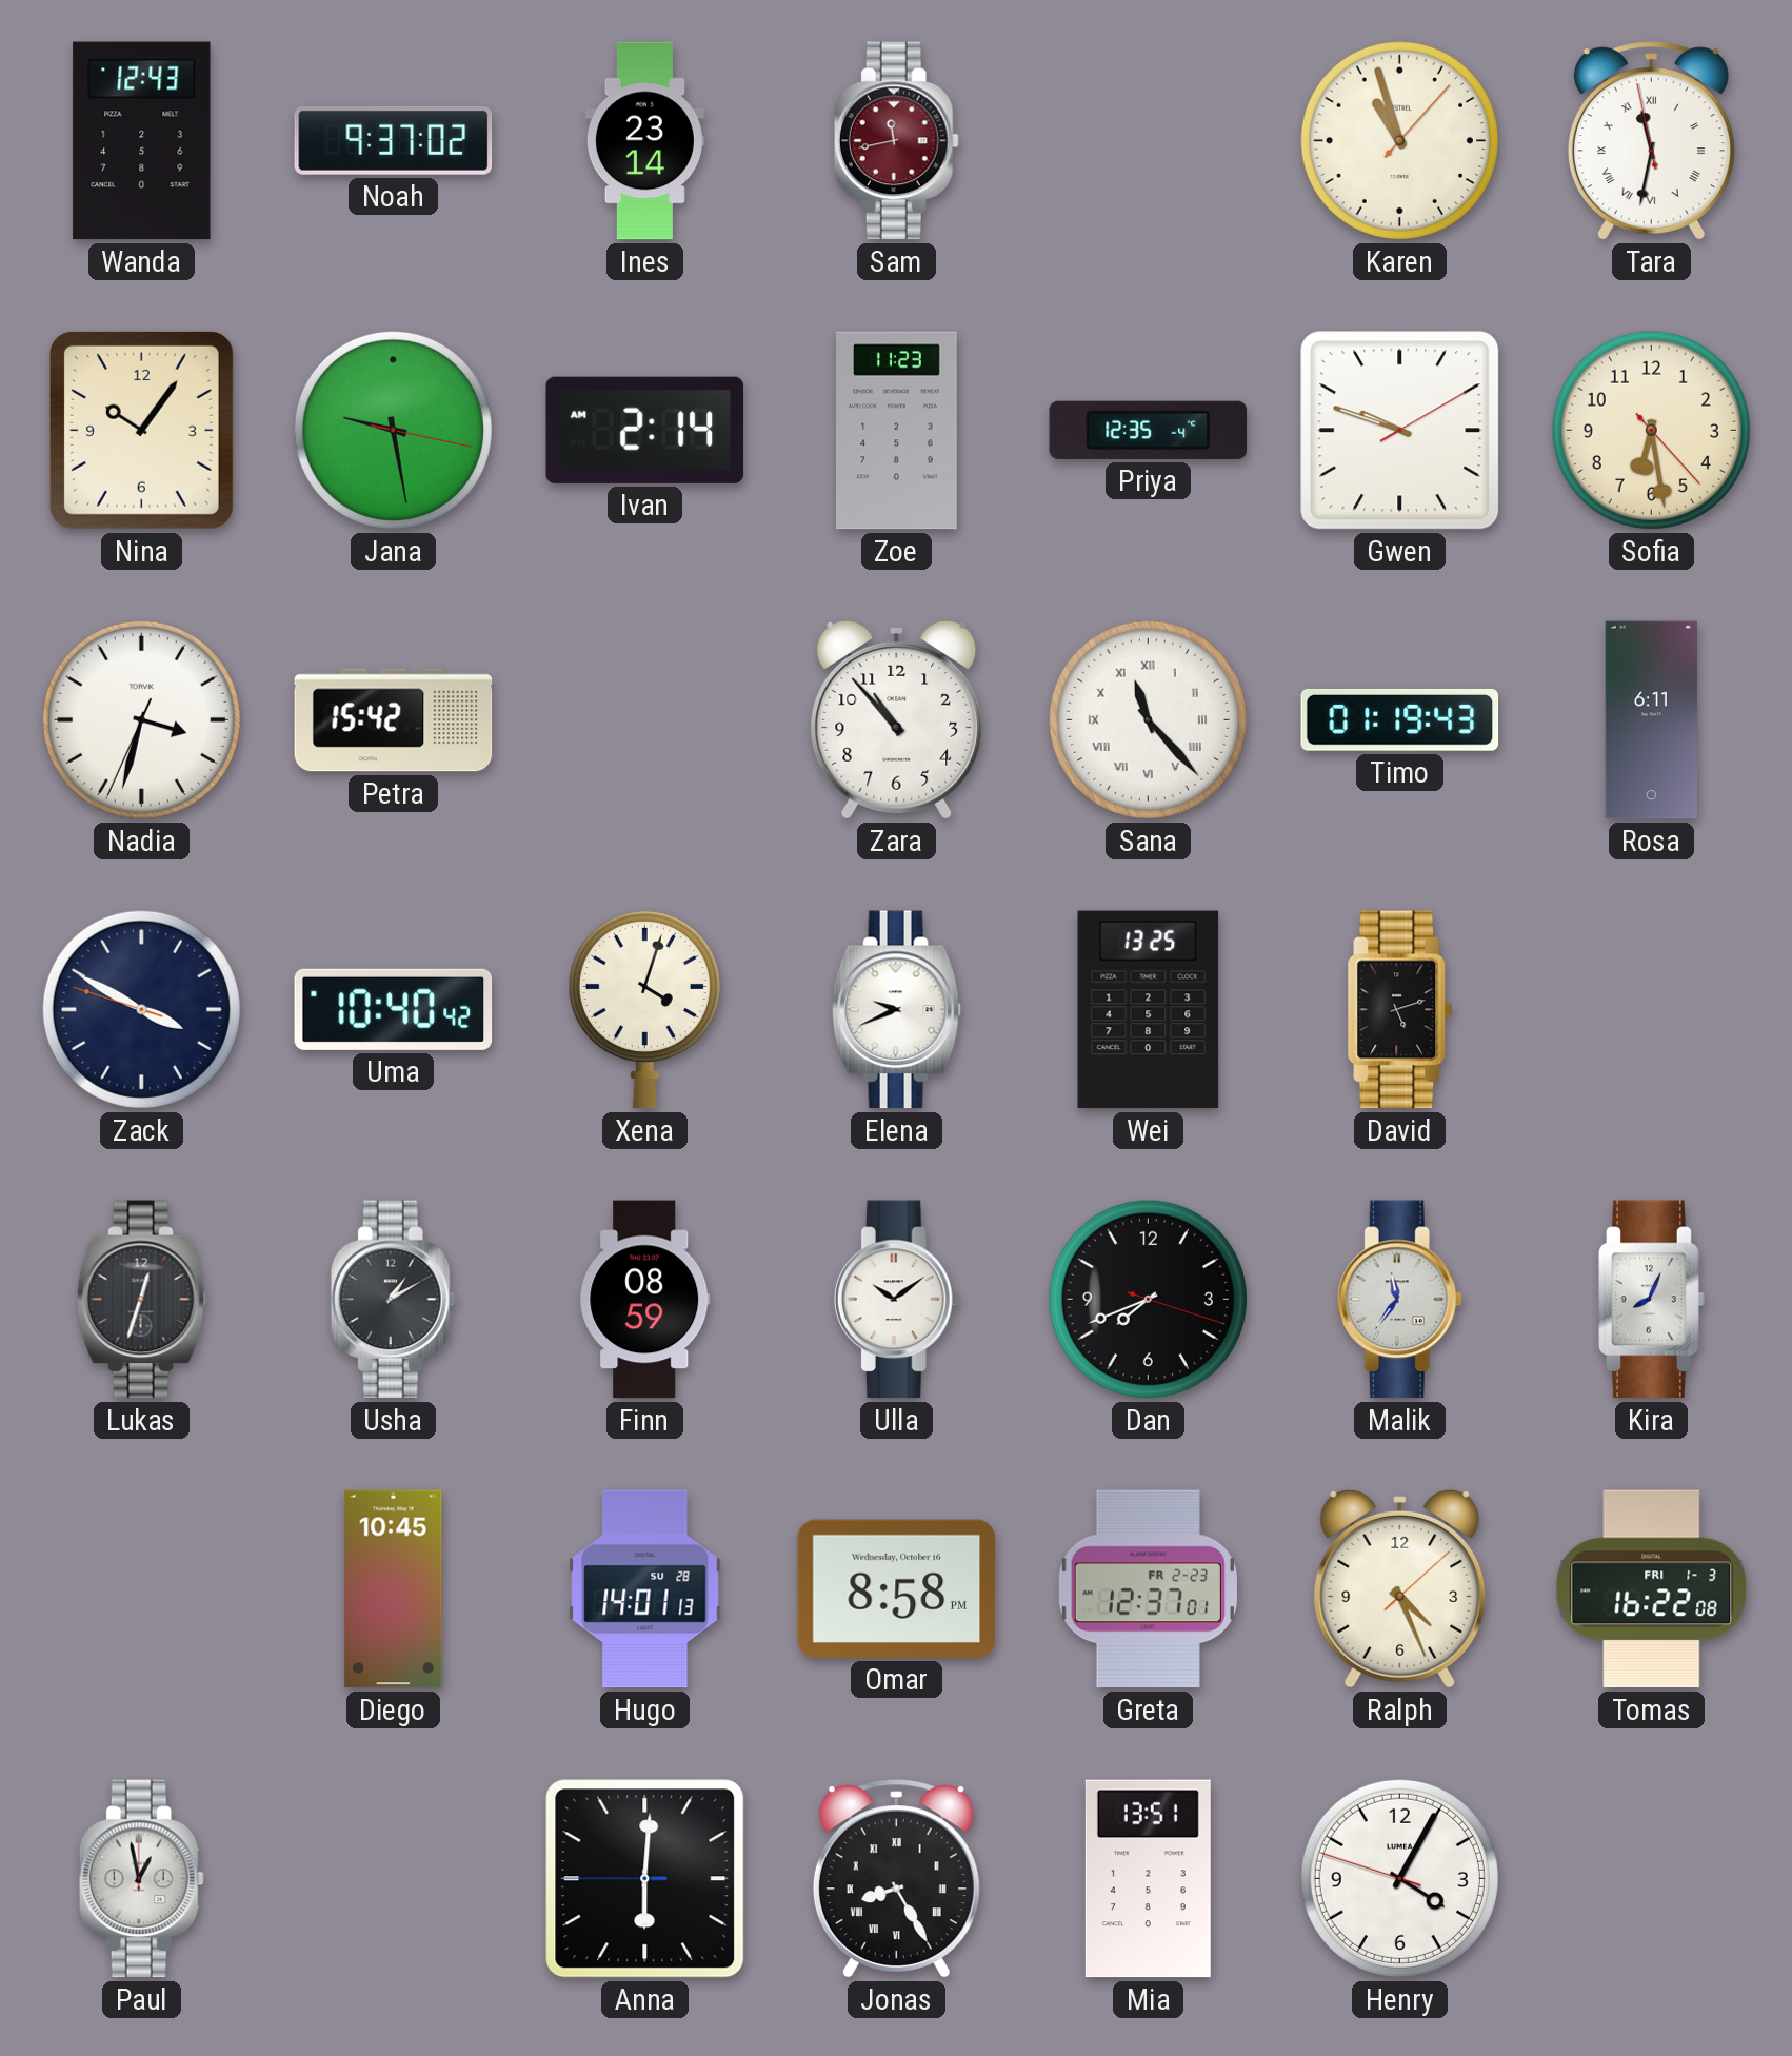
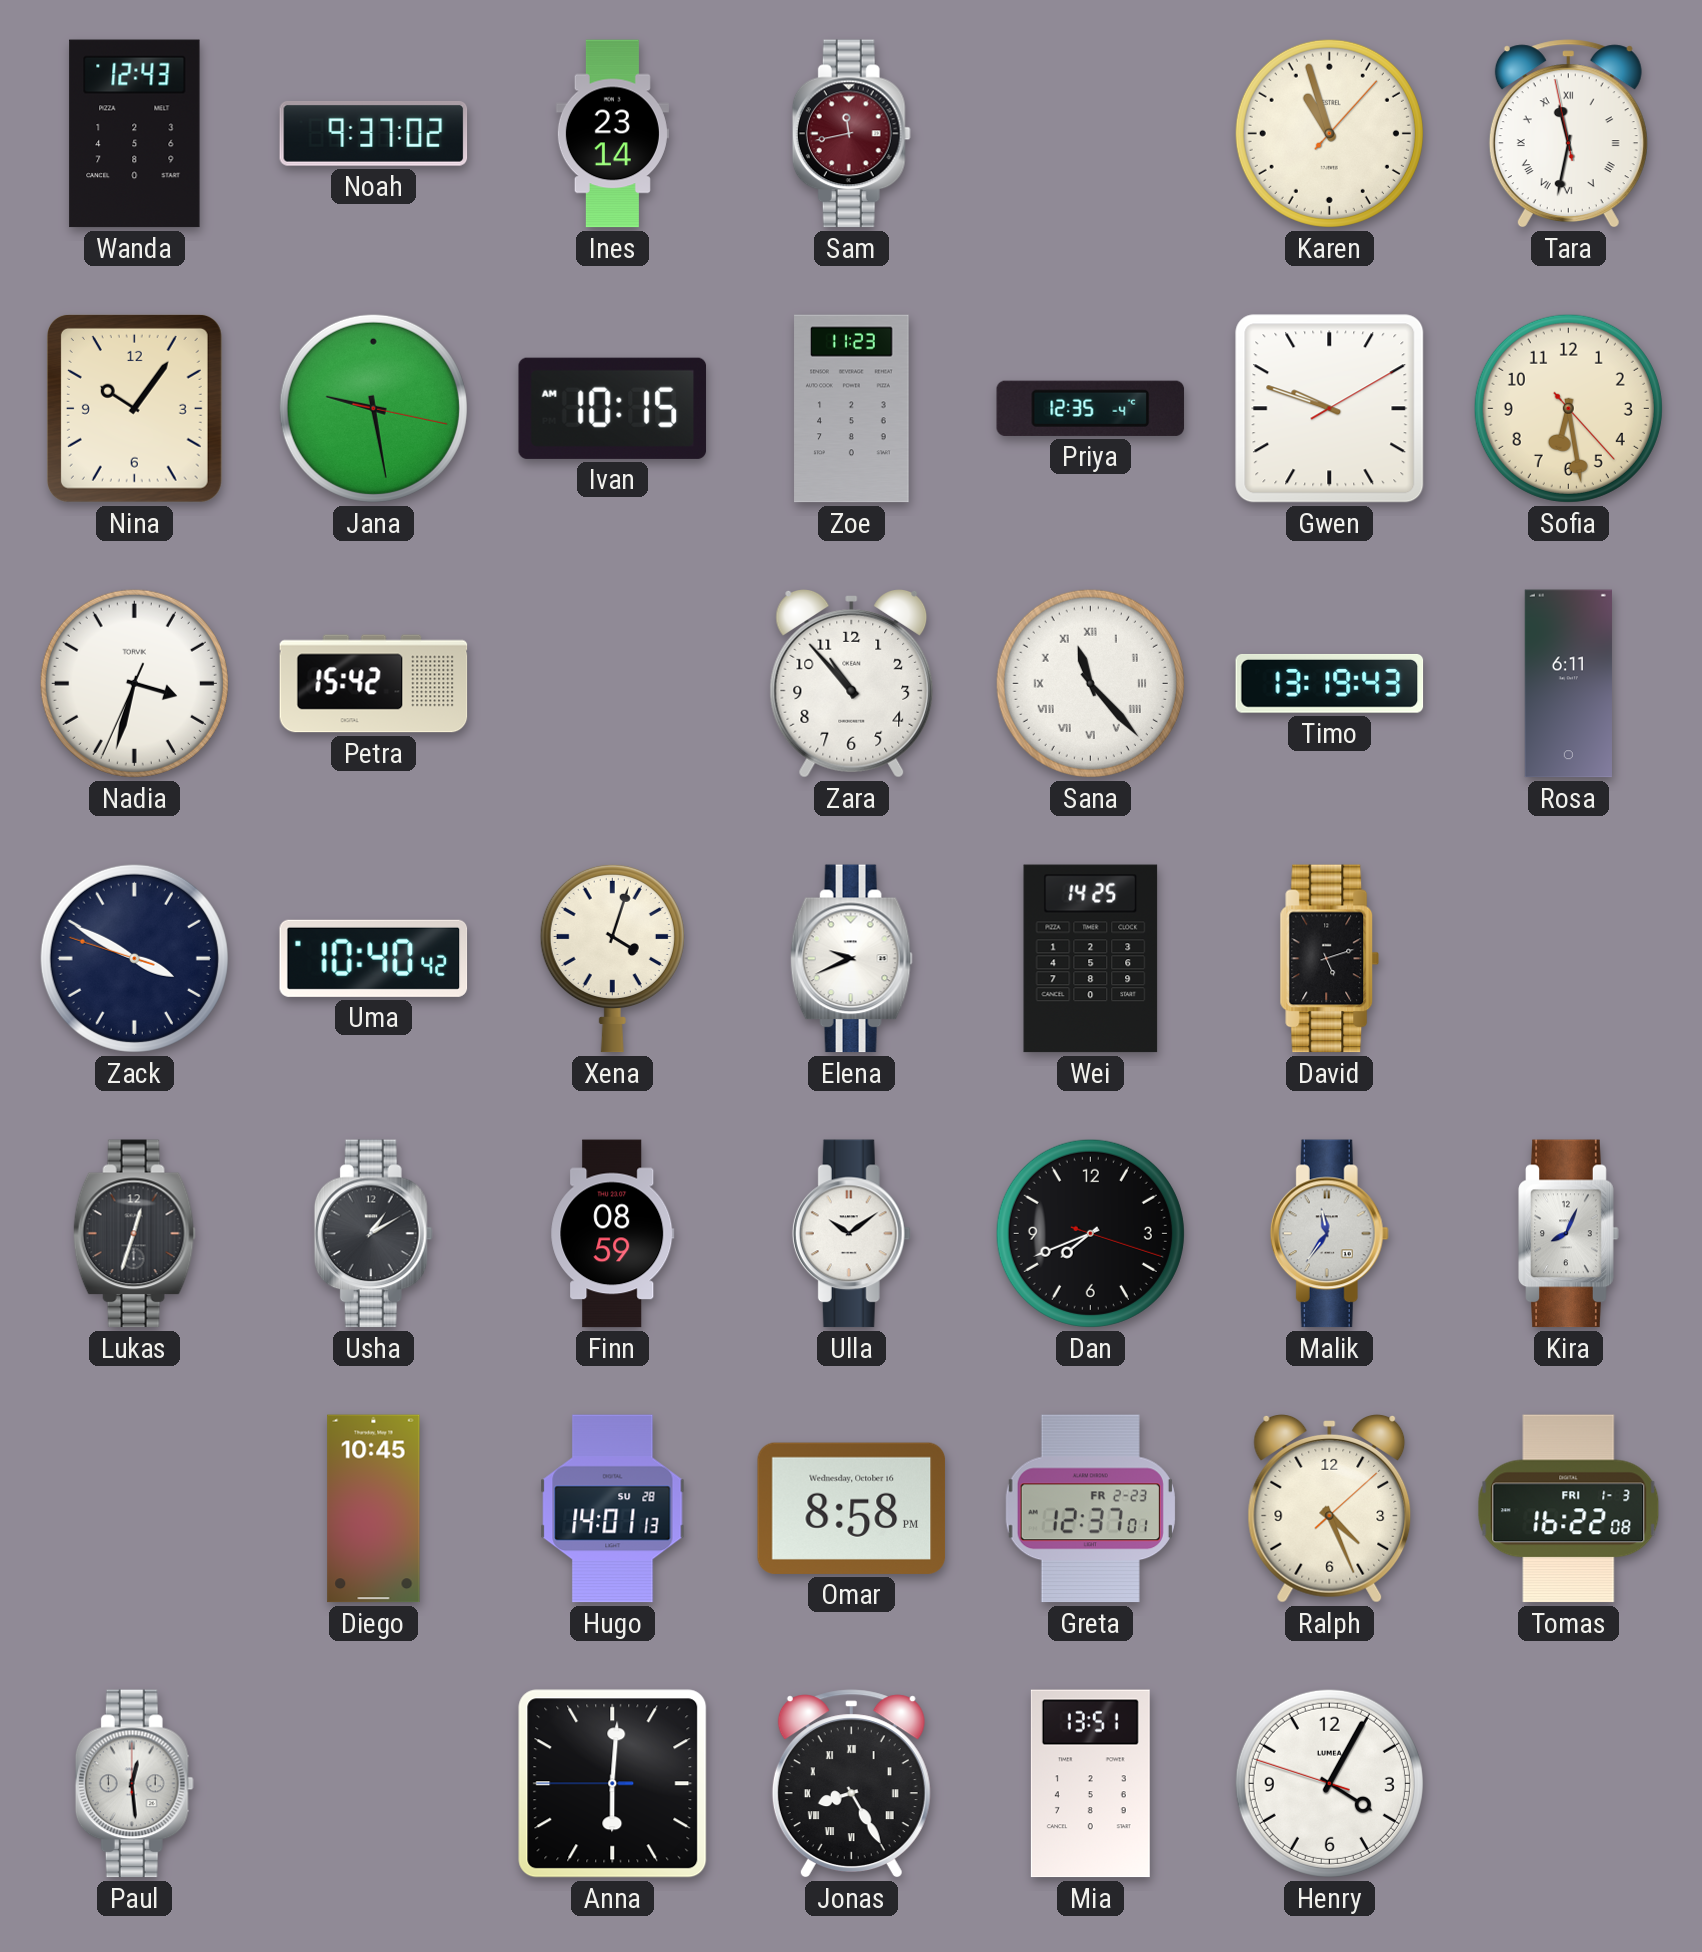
Ivan: 2:14 -> 10:15 (613, 408)
Timo: 01:19 -> 13:19 (1330, 683)
Wei: 13:25 -> 14:25 (1091, 959)
Paul: 12:58 -> 12:29 (134, 1784)
